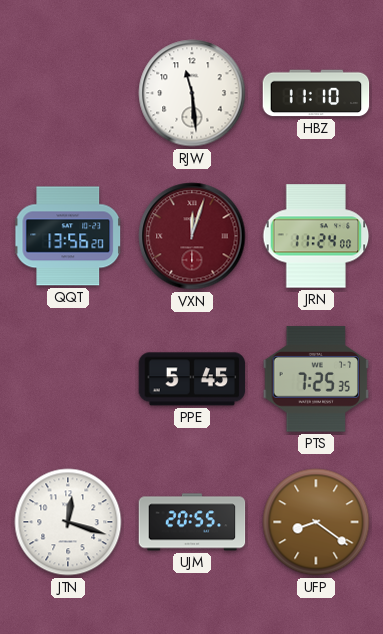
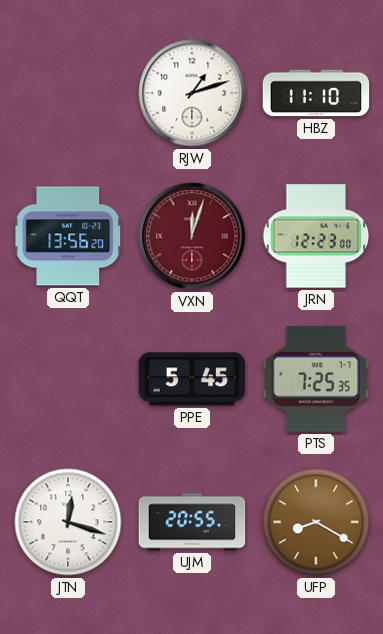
RJW: 11:29 -> 1:12 (192, 93)
JRN: 11:24 -> 12:23 (316, 236)
UFP: 8:21 -> 8:20 (316, 522)
